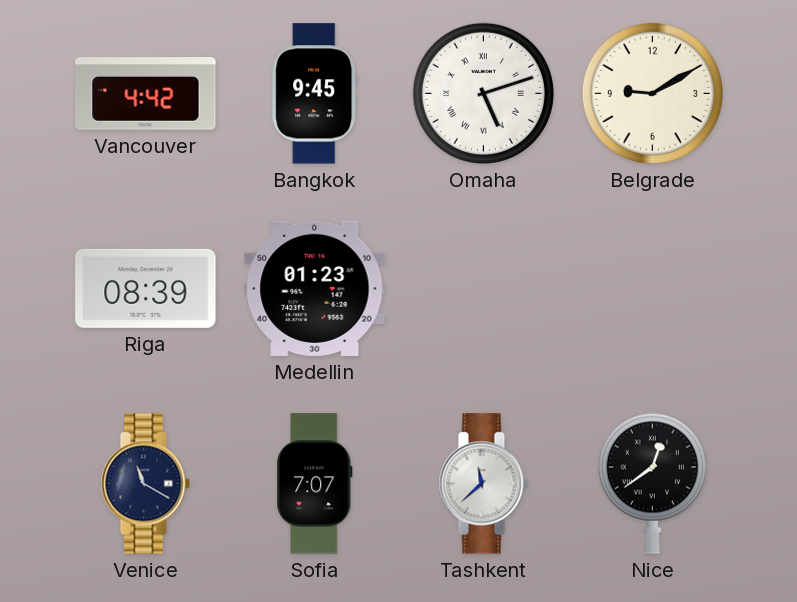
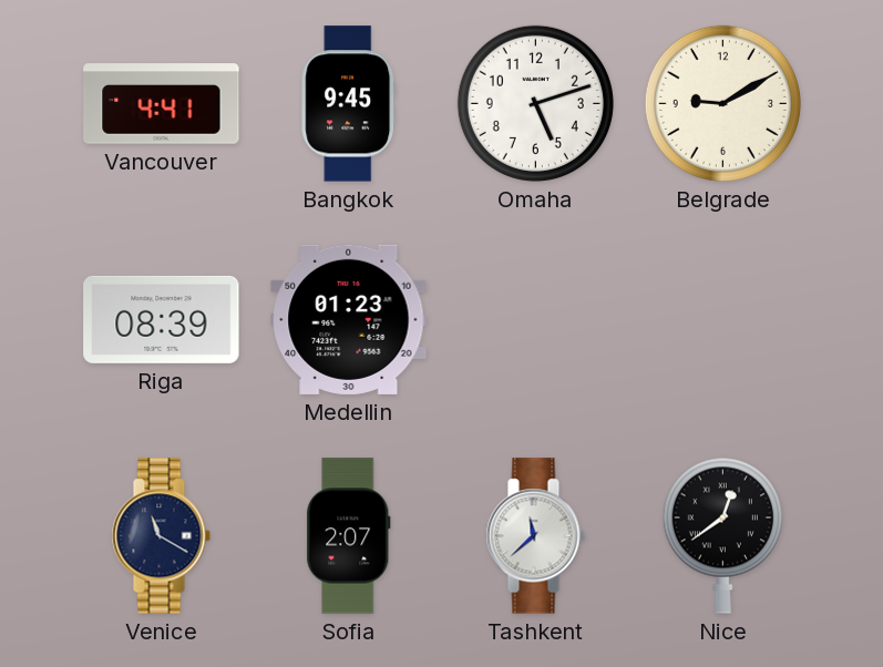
Vancouver: 4:42 -> 4:41 (162, 104)
Omaha numerals: Roman -> Arabic (535, 103)
Sofia: 7:07 -> 2:07 (349, 536)
